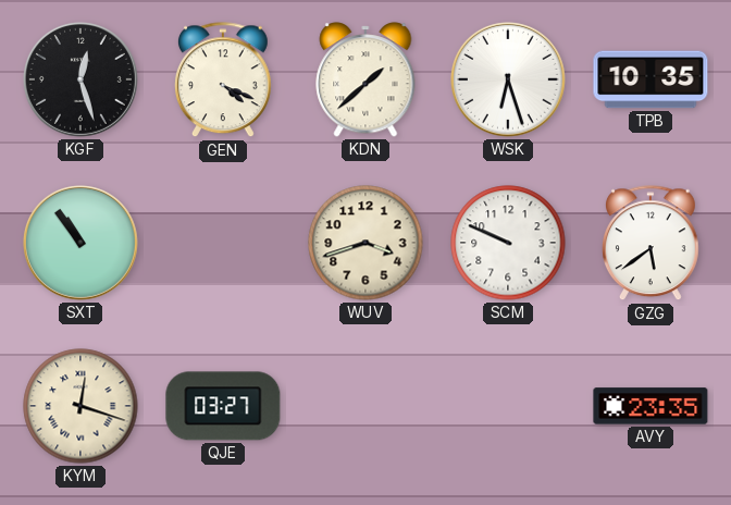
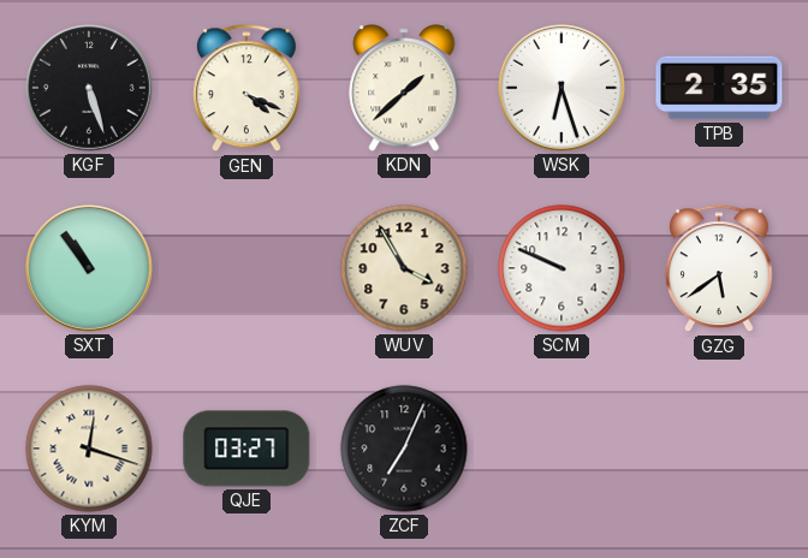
KGF: 12:27 -> 5:27 (89, 88)
TPB: 10:35 -> 2:35 (719, 88)
WUV: 3:42 -> 3:55 (404, 268)
ZCF: none -> 7:04 (404, 449)
AVY: 23:35 -> none (651, 406)
